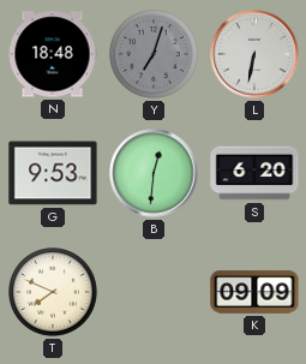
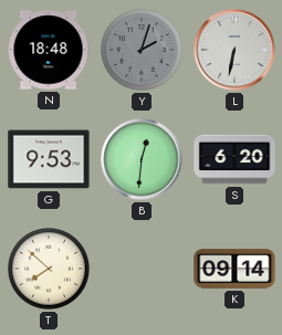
Y: 7:03 -> 2:03 (143, 51)
T: 7:49 -> 7:52 (50, 270)
K: 09:09 -> 09:14 (234, 269)
